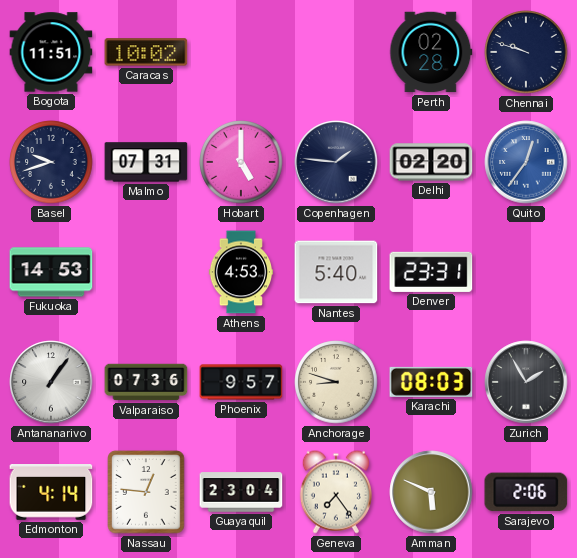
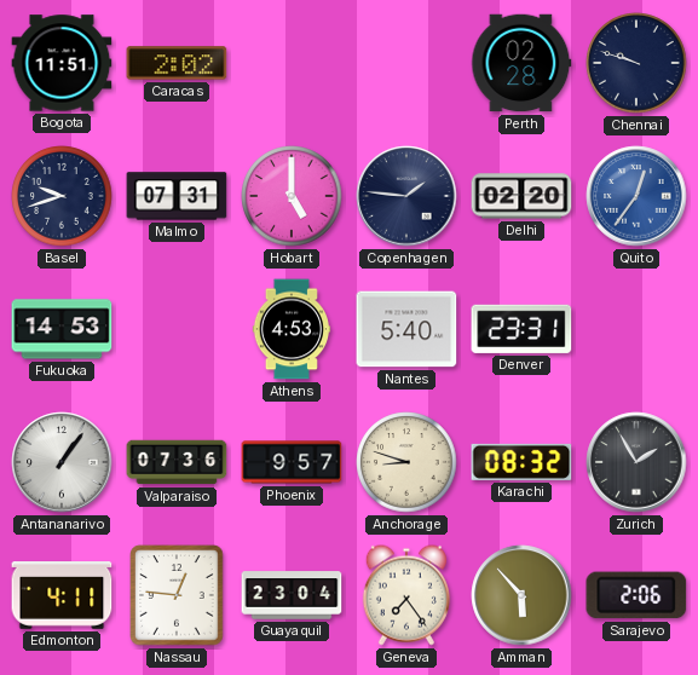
Caracas: 10:02 -> 2:02 (177, 63)
Karachi: 08:03 -> 08:32 (521, 462)
Edmonton: 4:14 -> 4:11 (62, 596)
Amman: 5:49 -> 5:53 (521, 595)
